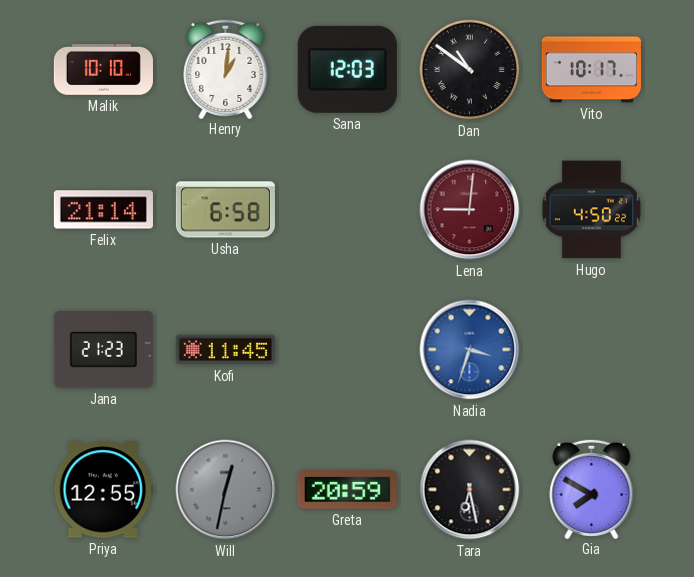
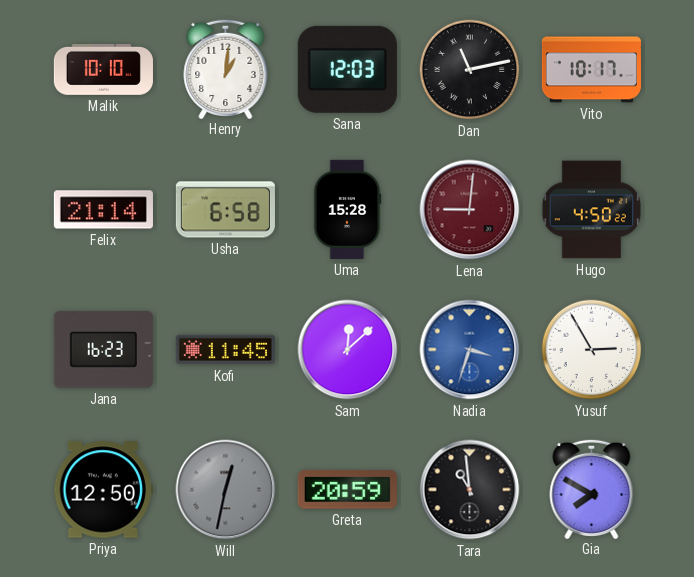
Dan: 10:51 -> 11:13 (470, 70)
Uma: none -> 15:28 (347, 209)
Jana: 21:23 -> 16:23 (103, 350)
Sam: none -> 12:08 (348, 350)
Yusuf: none -> 2:55 (592, 350)
Priya: 12:55 -> 12:50 (103, 490)
Tara: 6:28 -> 10:59 (470, 490)
